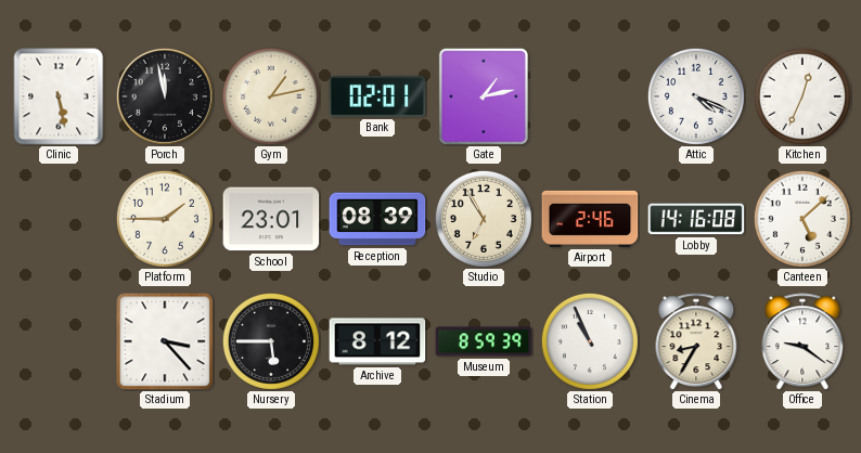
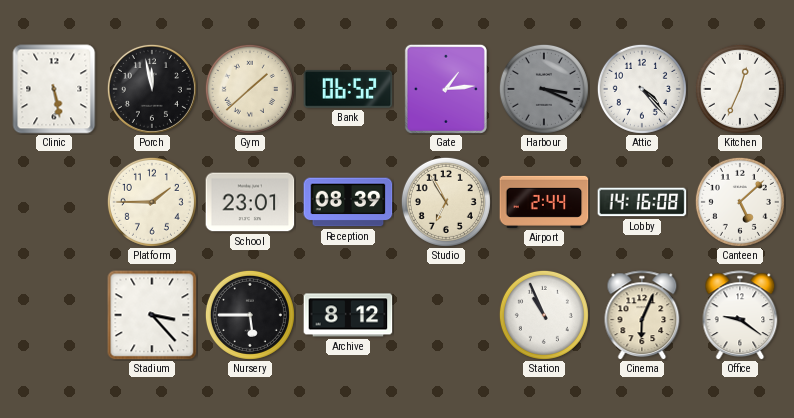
Gym: 1:13 -> 1:38 (250, 89)
Bank: 02:01 -> 06:52 (348, 89)
Gate: 1:13 -> 1:14 (446, 89)
Harbour: none -> 3:19 (544, 89)
Attic: 4:19 -> 4:23 (642, 89)
Airport: 2:46 -> 2:44 (544, 202)
Museum: 8:59 -> none (484, 341)
Cinema: 8:35 -> 6:04 (642, 315)
